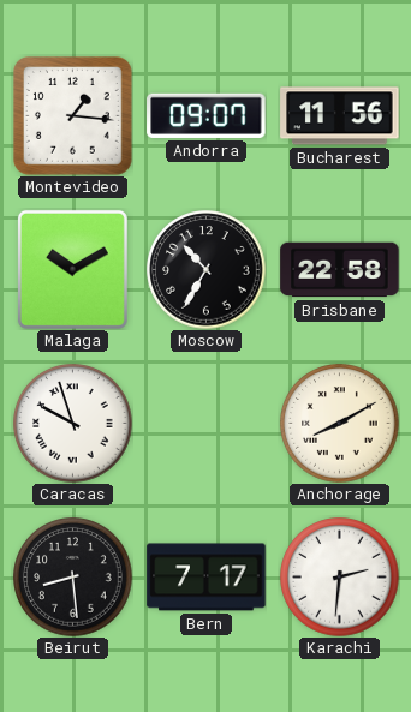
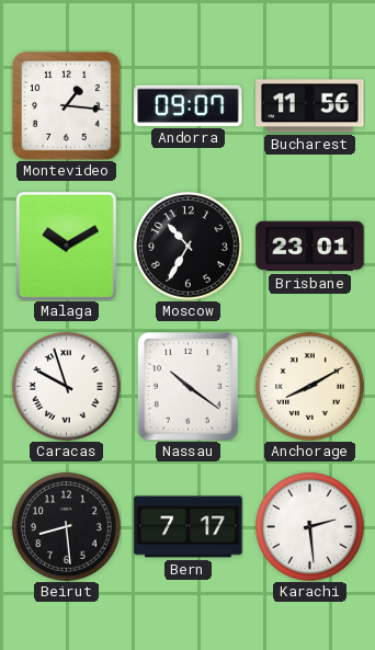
Brisbane: 22:58 -> 23:01 (310, 247)
Nassau: none -> 10:21 (189, 387)
Karachi: 2:31 -> 2:29 (310, 527)
